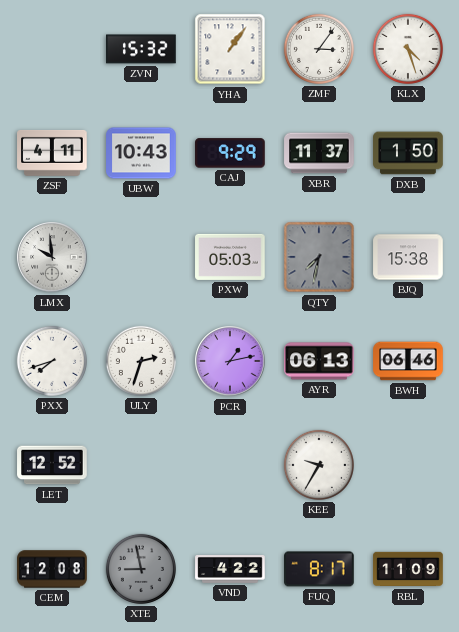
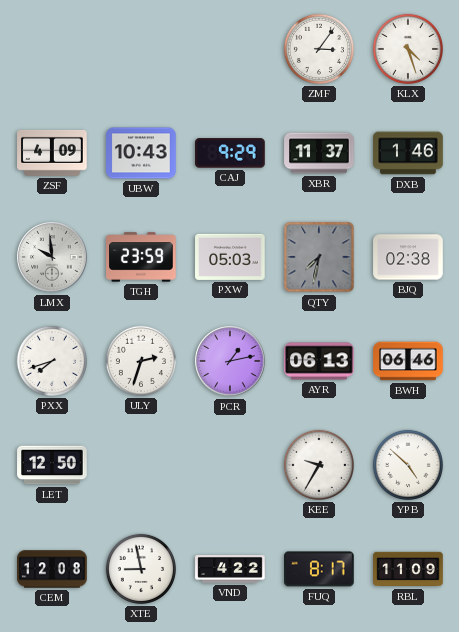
ZVN: 15:32 -> none (141, 49)
YHA: 1:06 -> none (230, 49)
ZSF: 4:11 -> 4:09 (52, 153)
DXB: 1:50 -> 1:46 (408, 153)
TGH: none -> 23:59 (141, 257)
BJQ: 15:38 -> 02:38 (408, 257)
LET: 12:52 -> 12:50 (52, 465)
YPB: none -> 4:52 (408, 465)
XTE dial: grey -> white (141, 569)
